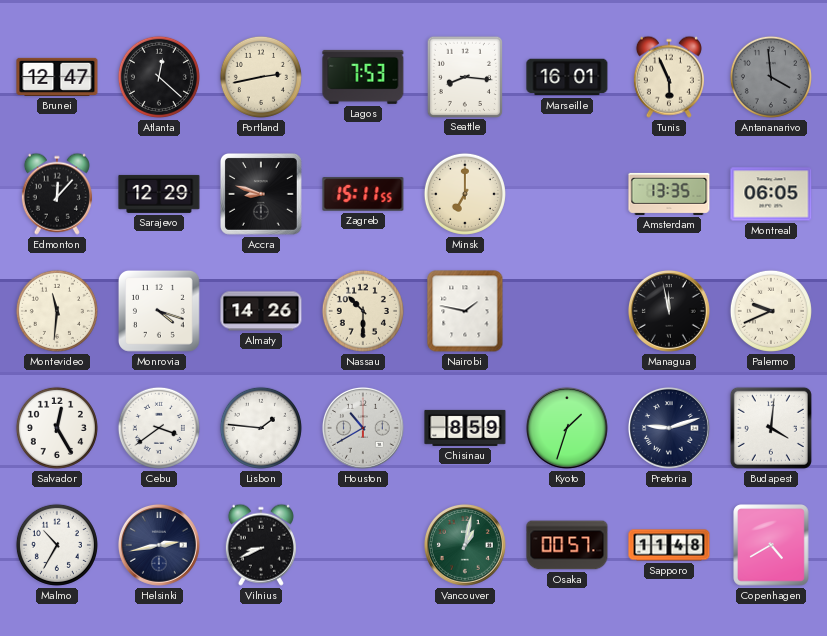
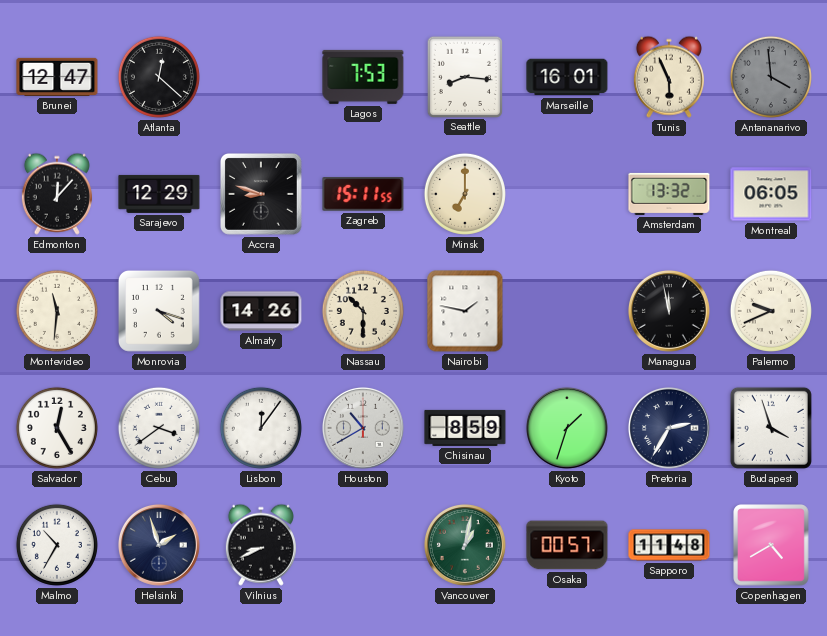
Portland: 2:43 -> none (261, 77)
Amsterdam: 13:35 -> 13:32 (669, 194)
Lisbon: 1:46 -> 12:06 (261, 428)
Pretoria: 9:12 -> 2:35 (669, 428)
Budapest: 4:01 -> 3:57 (771, 428)
Helsinki: 2:43 -> 1:57 (159, 545)
